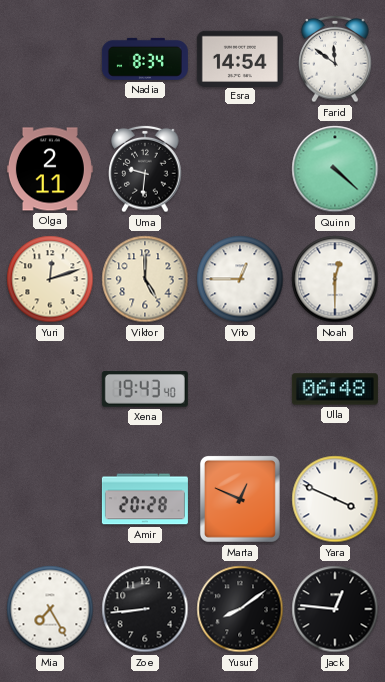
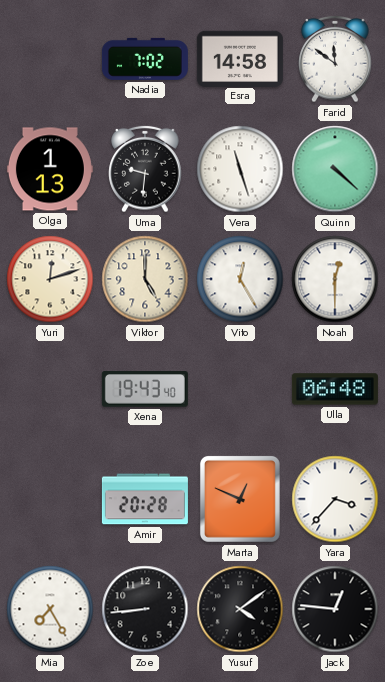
Nadia: 8:34 -> 7:02 (145, 59)
Esra: 14:54 -> 14:58 (240, 58)
Olga: 2:11 -> 1:13 (50, 169)
Vera: none -> 11:27 (240, 169)
Vito: 12:45 -> 12:25 (240, 279)
Yara: 3:49 -> 3:37 (335, 499)
Yusuf: 8:09 -> 4:09 (240, 609)
